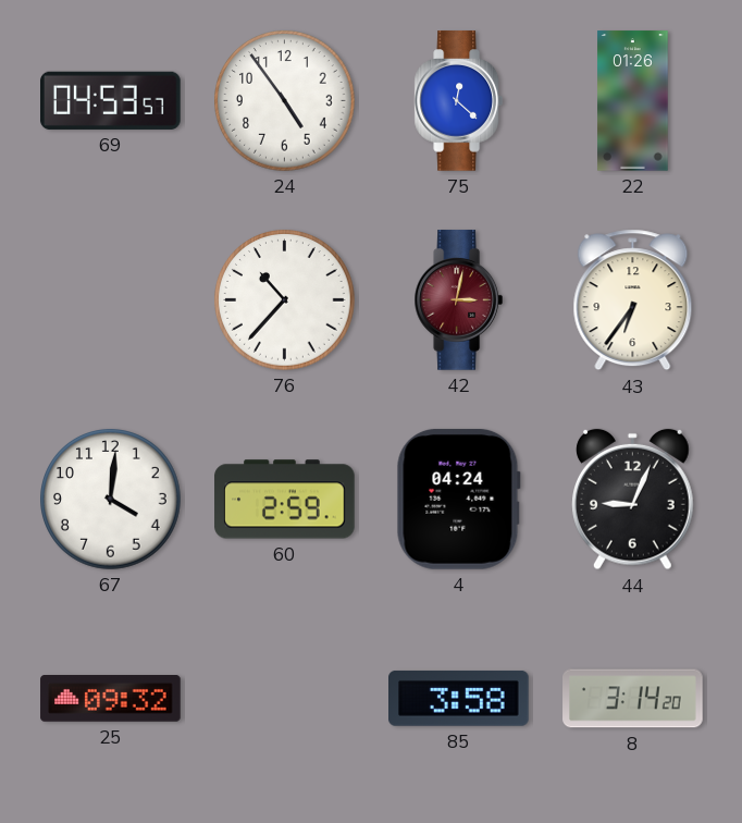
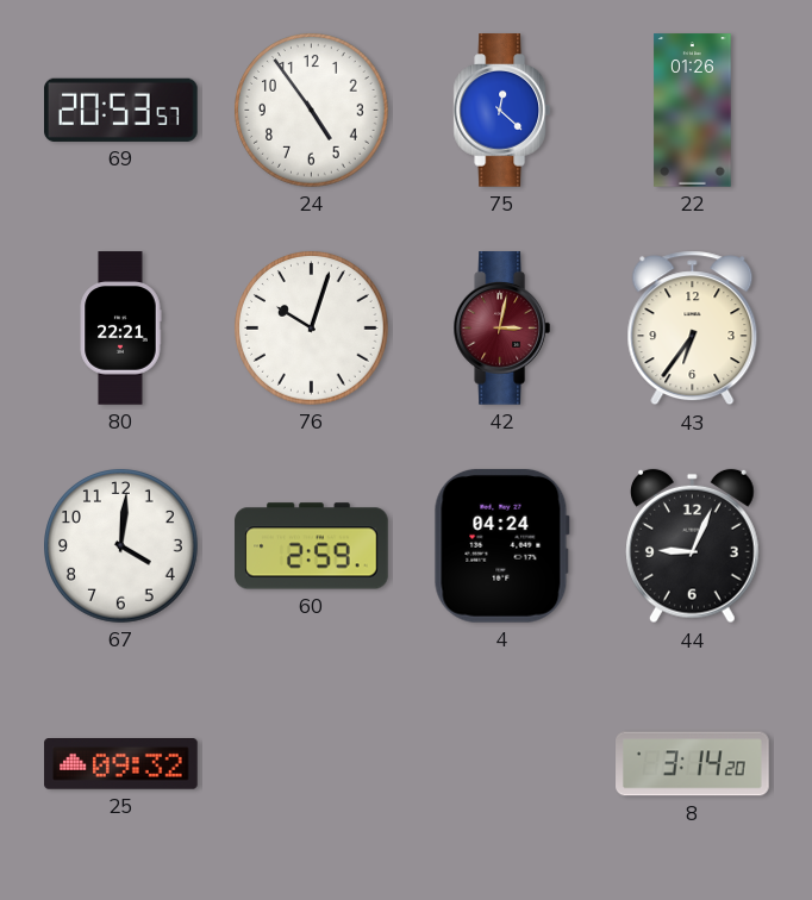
69: 04:53 -> 20:53 (121, 110)
80: none -> 22:21 (120, 329)
76: 10:37 -> 10:03 (312, 329)
85: 3:58 -> none (459, 698)
